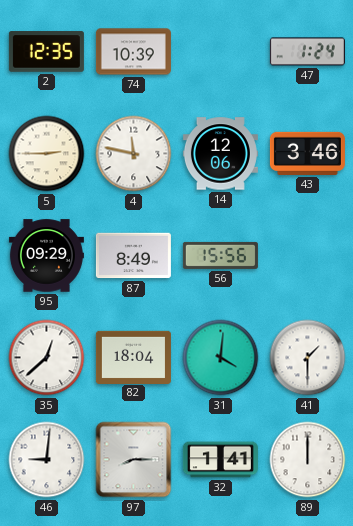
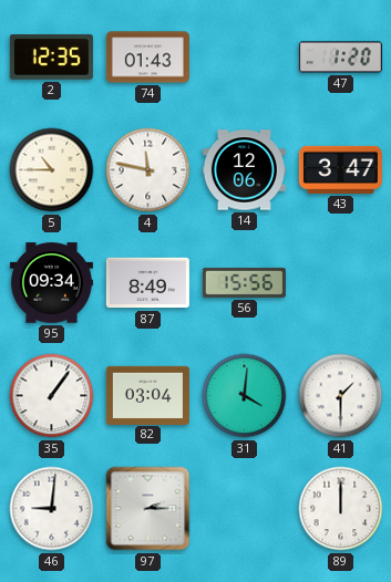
74: 10:39 -> 01:43 (147, 58)
47: 1:24 -> 1:20 (340, 58)
5: 2:45 -> 10:45 (52, 170)
43: 3:46 -> 3:47 (340, 169)
95: 09:29 -> 09:34 (51, 283)
35: 12:38 -> 1:06 (52, 396)
82: 18:04 -> 03:04 (147, 395)
97: 8:15 -> 2:15 (148, 509)
32: 1:41 -> none (220, 460)
